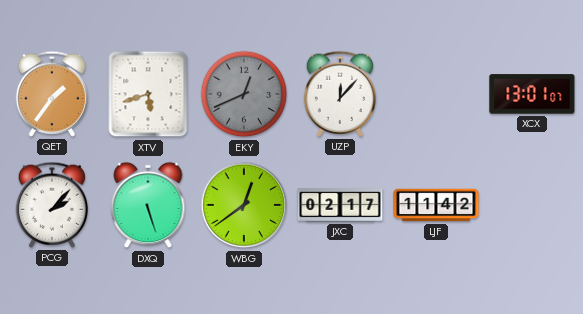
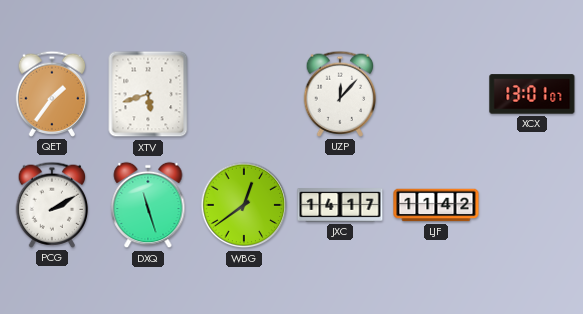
EKY: 12:41 -> none (244, 94)
PCG: 2:07 -> 2:10 (52, 205)
DXQ: 5:27 -> 11:27 (148, 205)
JXC: 02:17 -> 14:17 (340, 205)
